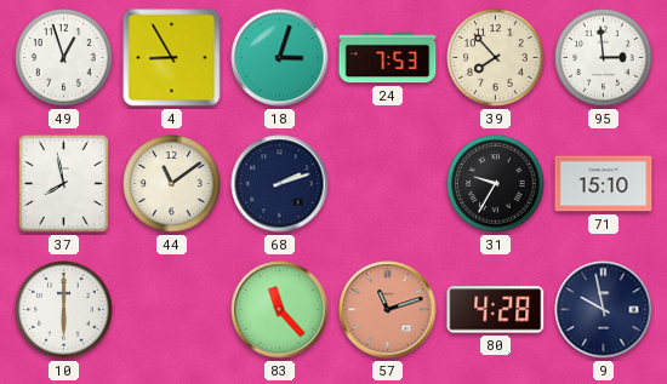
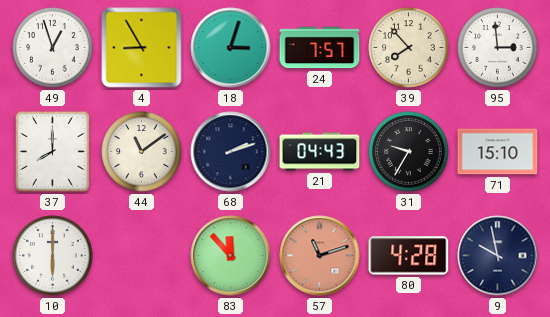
24: 7:53 -> 7:57 (320, 48)
37: 7:58 -> 8:00 (52, 151)
21: none -> 04:43 (320, 152)
83: 11:23 -> 11:53 (231, 256)
